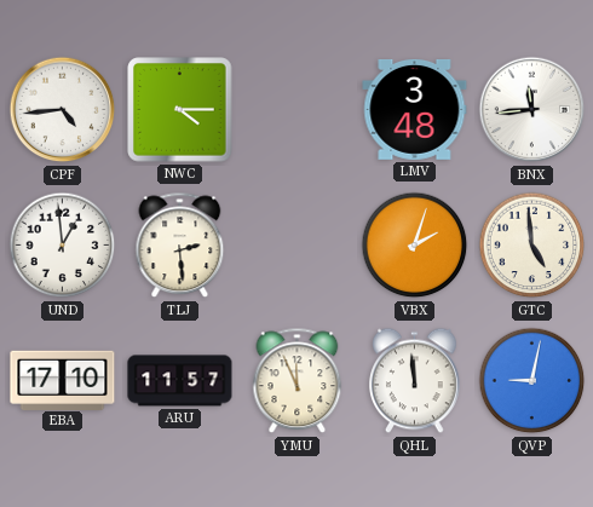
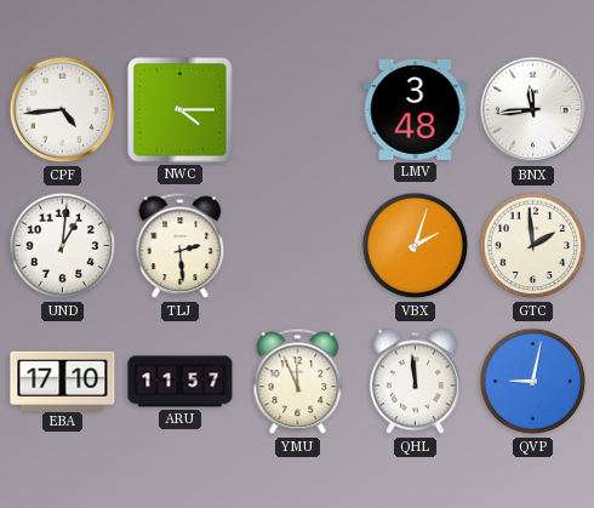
UND: 12:59 -> 1:01 (63, 246)
GTC: 4:59 -> 1:59 (533, 246)
